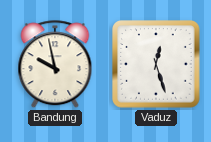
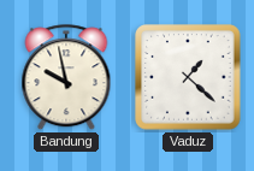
Vaduz: 12:27 -> 1:22 (188, 77)
